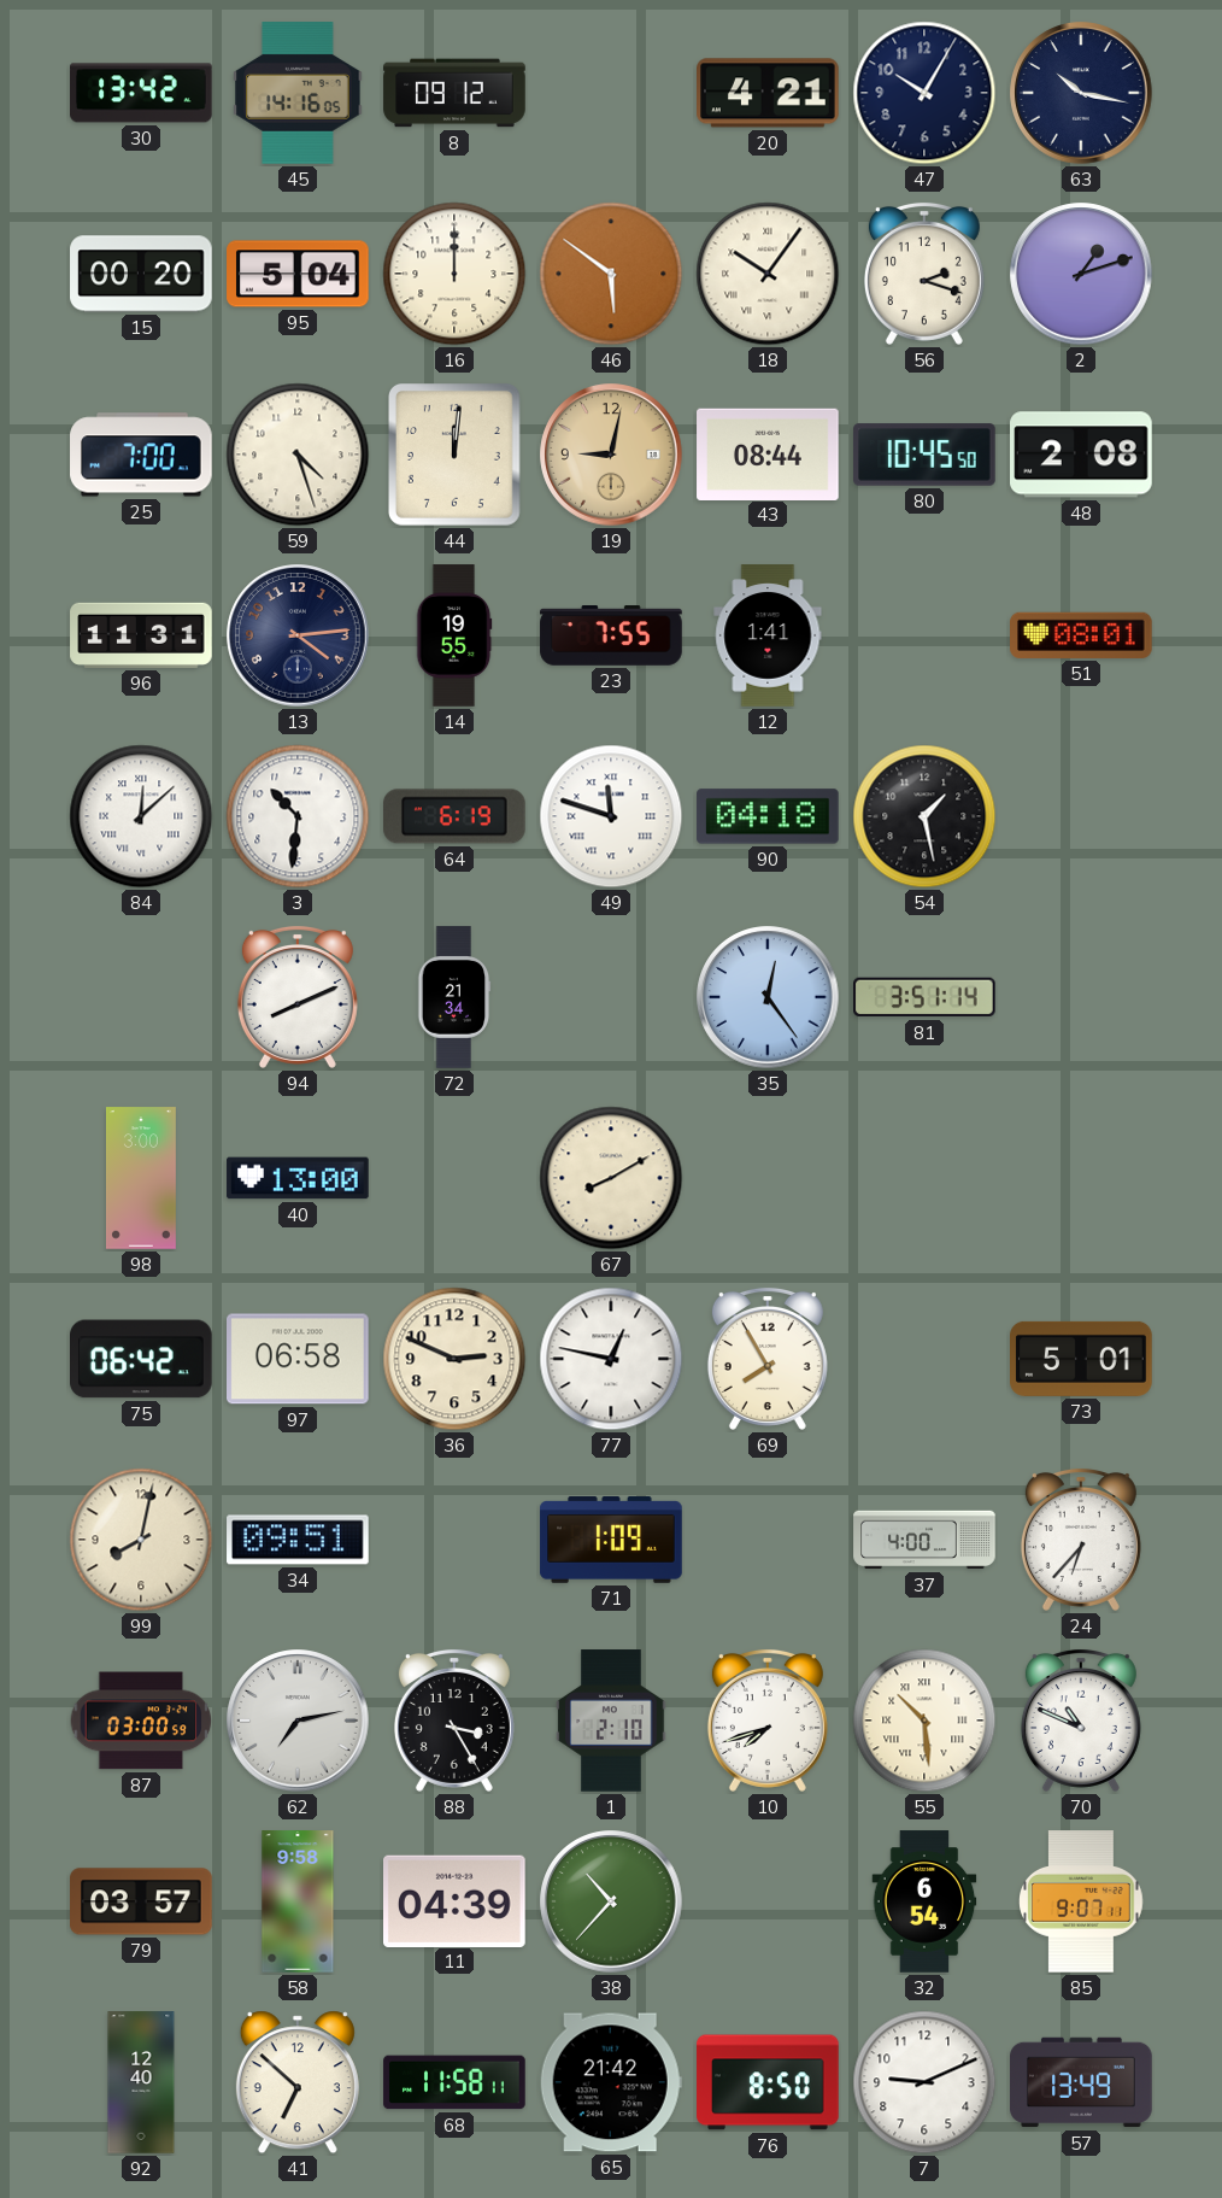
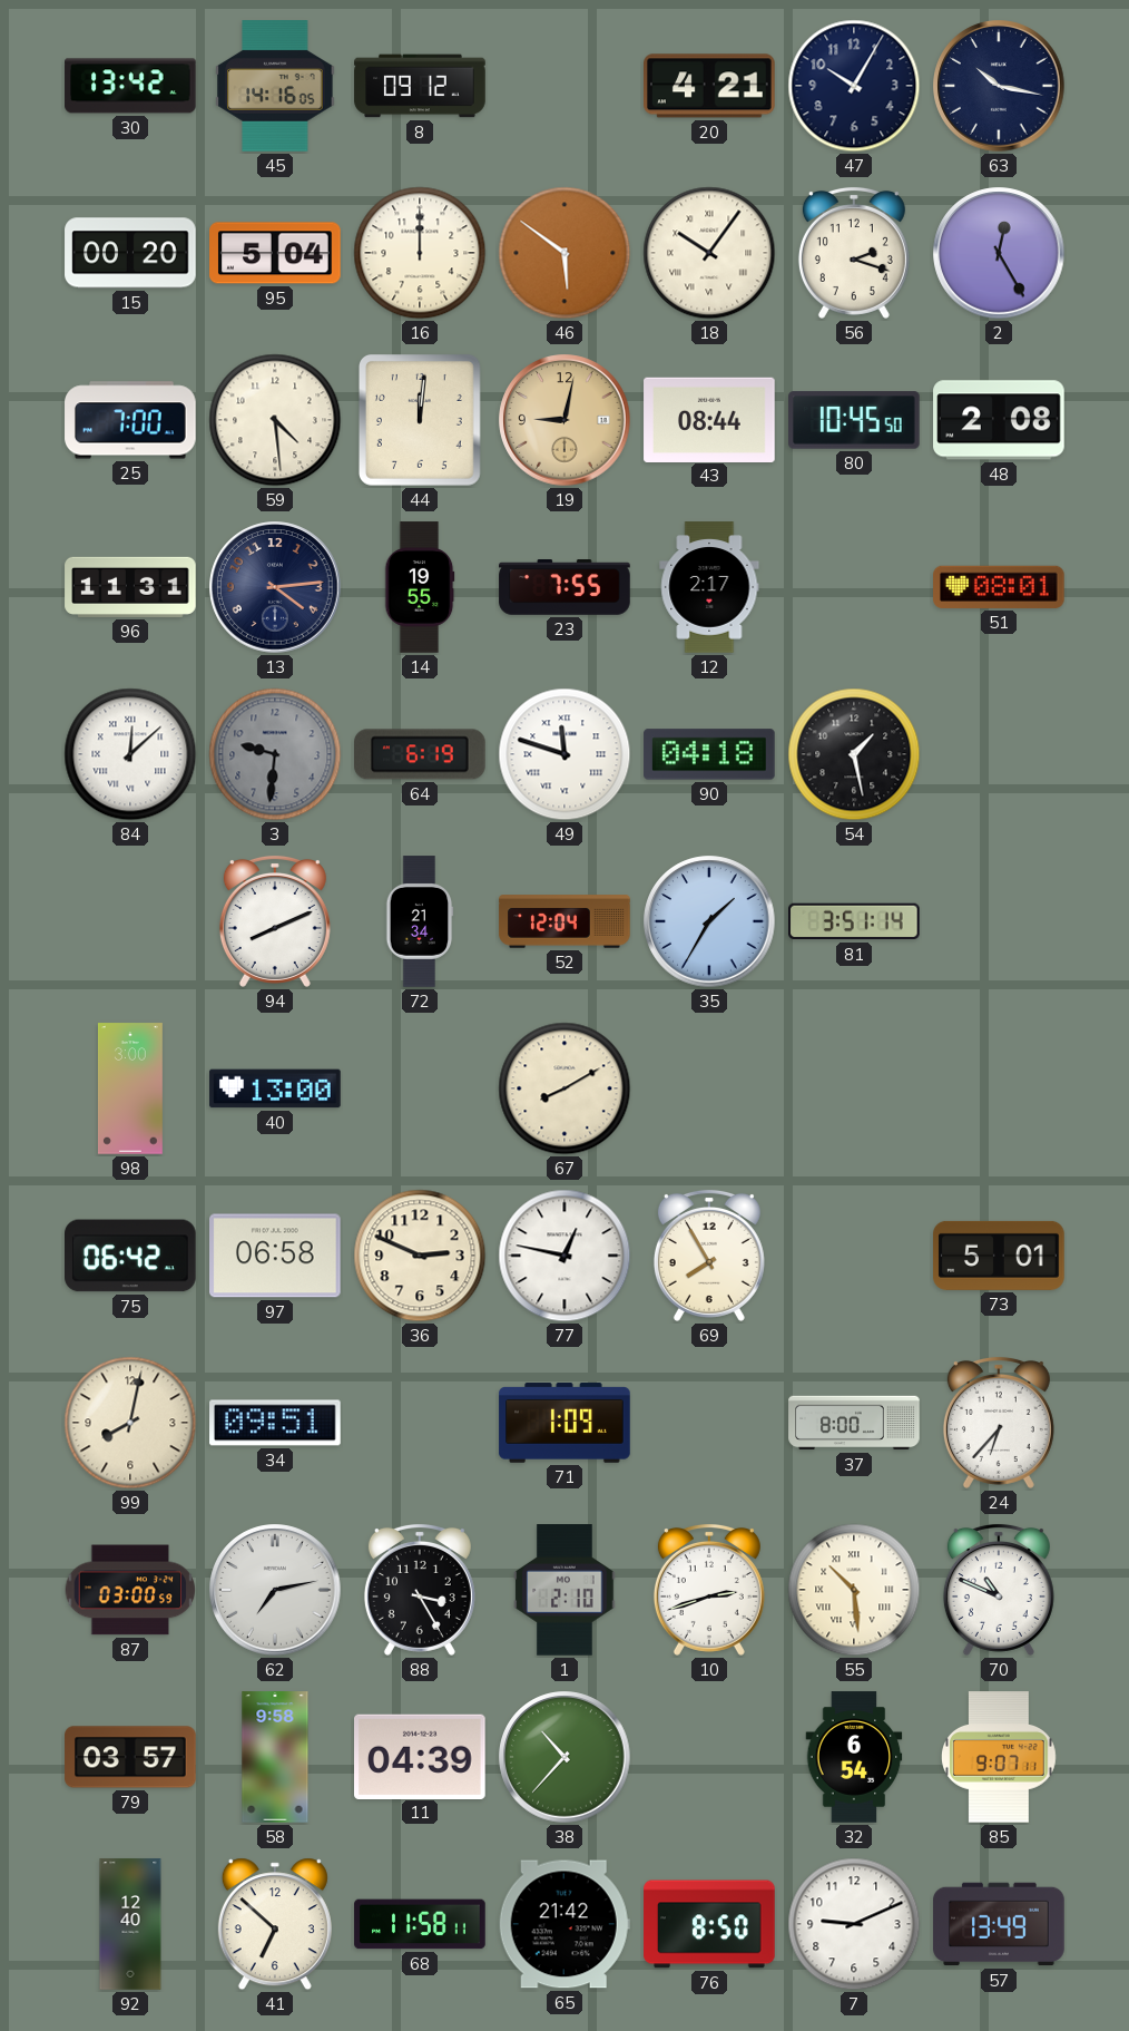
2: 1:12 -> 12:25 (999, 253)
59: 4:27 -> 4:29 (275, 420)
12: 1:41 -> 2:17 (709, 587)
3: 10:31 -> 9:31 (275, 754)
3 dial: white -> grey (275, 754)
52: none -> 12:04 (564, 921)
35: 12:24 -> 1:35 (709, 921)
37: 4:00 -> 8:00 (854, 1423)
10: 7:42 -> 2:42 (709, 1590)
